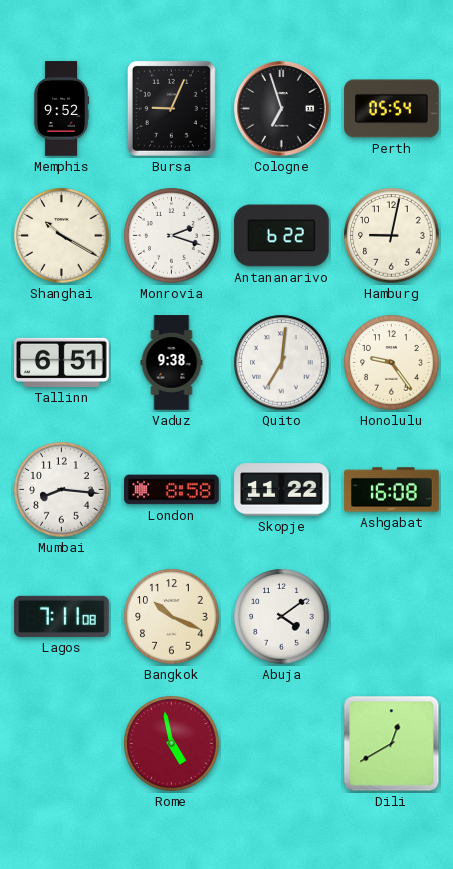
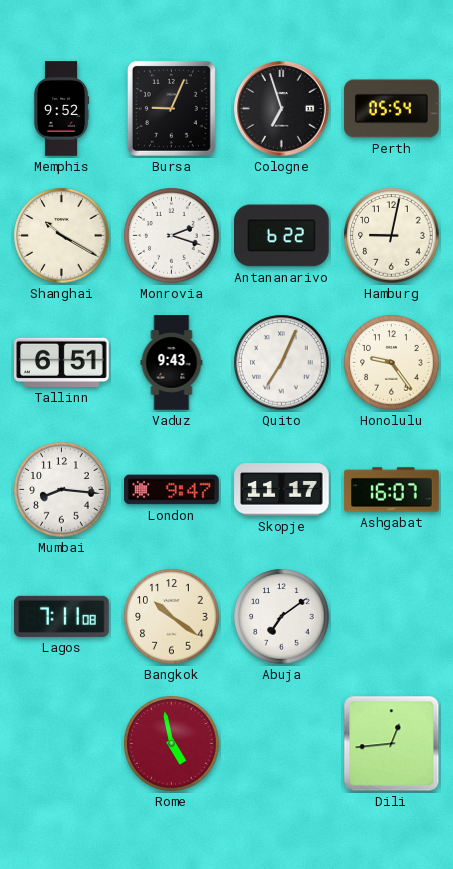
Vaduz: 9:38 -> 9:43 (172, 363)
Quito: 7:01 -> 7:04 (282, 363)
London: 8:58 -> 9:47 (172, 490)
Skopje: 11:22 -> 11:17 (282, 490)
Ashgabat: 16:08 -> 16:07 (392, 490)
Bangkok: 10:19 -> 10:21 (172, 617)
Abuja: 4:09 -> 7:09 (282, 617)
Dili: 12:40 -> 12:44 (392, 744)
